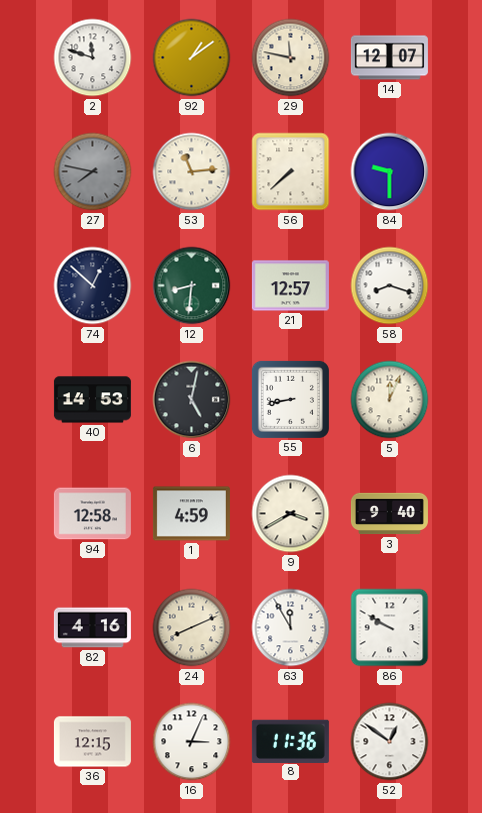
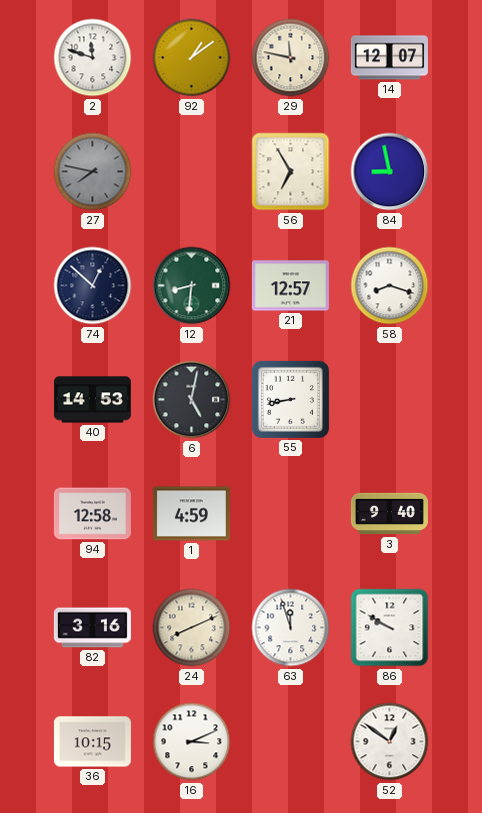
53: 11:14 -> none (192, 172)
56: 7:38 -> 6:55 (291, 172)
84: 9:30 -> 8:58 (390, 172)
5: 12:04 -> none (390, 400)
9: 3:40 -> none (291, 514)
82: 4:16 -> 3:16 (92, 628)
63: 11:55 -> 11:57 (291, 628)
36: 12:15 -> 10:15 (92, 742)
16: 3:04 -> 3:11 (192, 742)
8: 11:36 -> none (290, 741)
